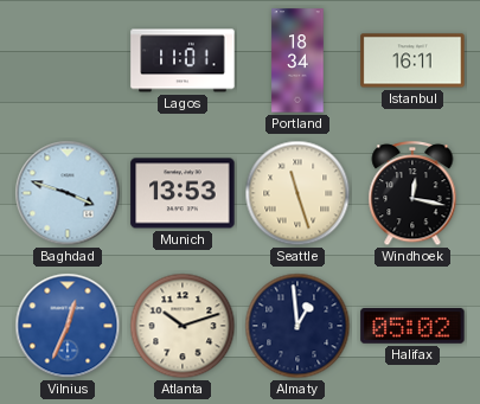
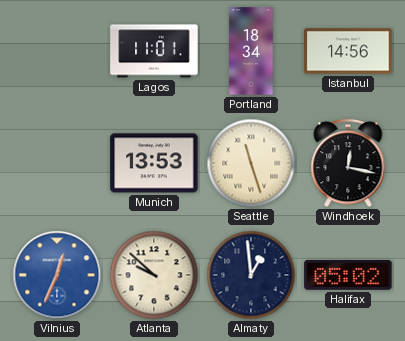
Istanbul: 16:11 -> 14:56 (348, 51)
Baghdad: 3:48 -> none (68, 193)
Atlanta: 10:12 -> 9:52 (154, 275)
